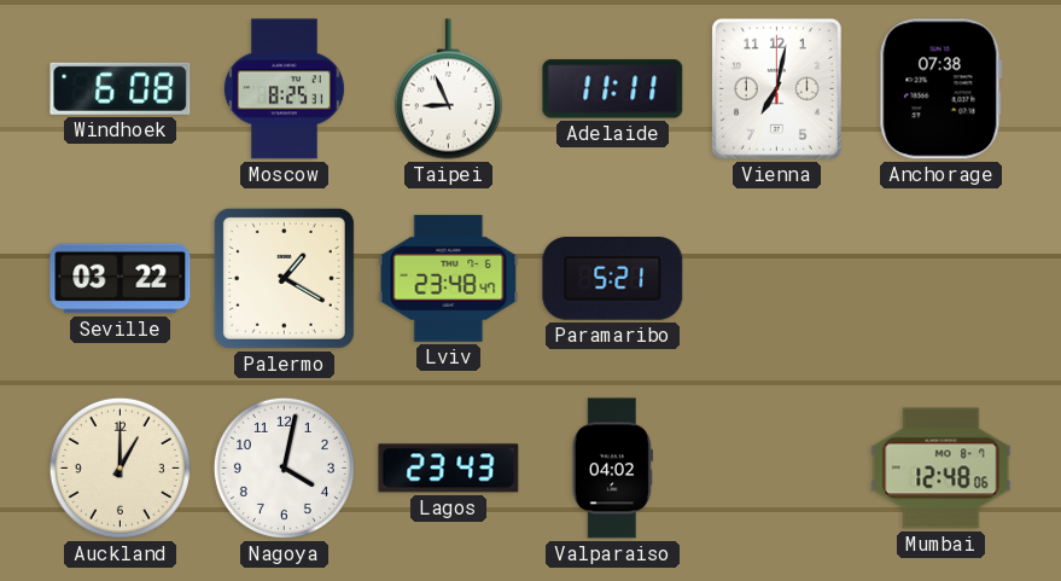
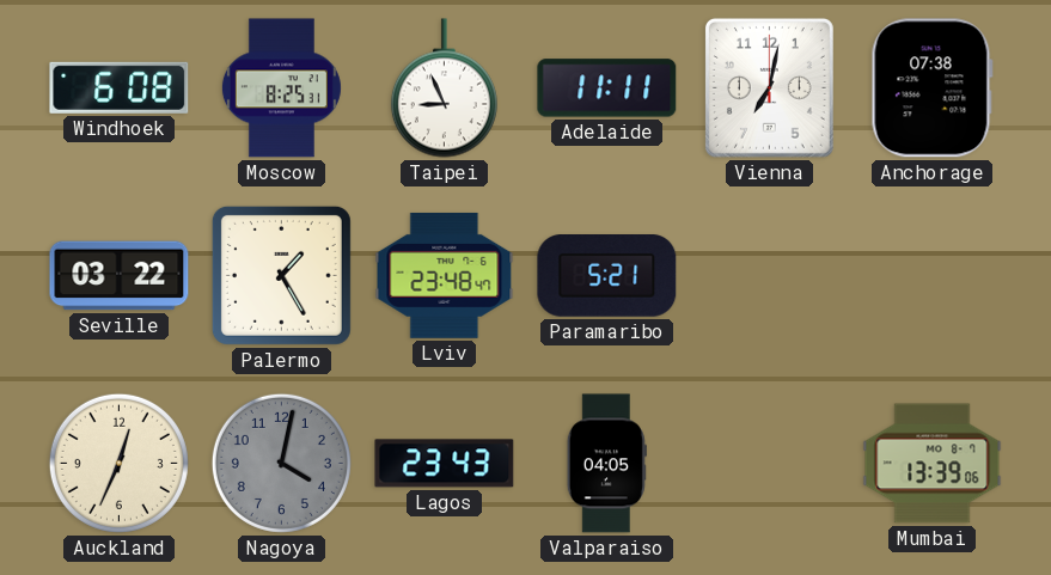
Palermo: 1:20 -> 1:25 (281, 275)
Auckland: 1:00 -> 12:34 (118, 463)
Nagoya dial: white -> grey (281, 463)
Valparaiso: 04:02 -> 04:05 (606, 464)
Mumbai: 12:48 -> 13:39 (933, 464)
